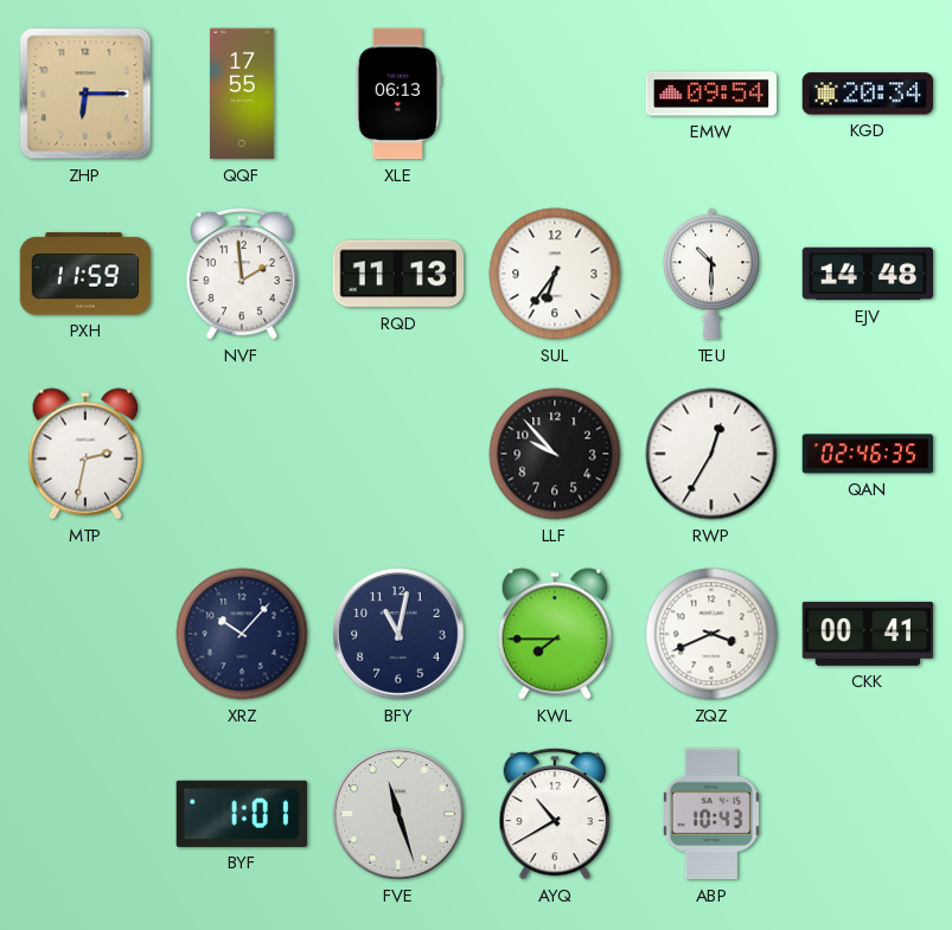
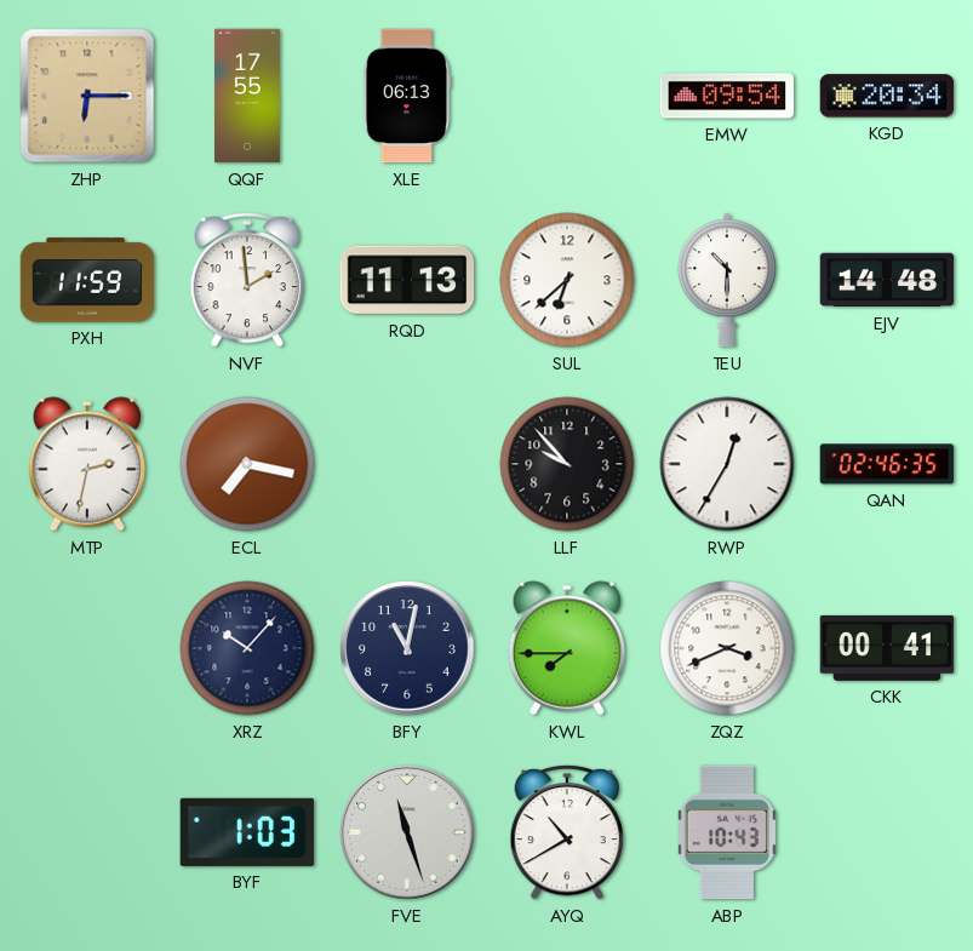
SUL: 6:36 -> 6:38 (567, 280)
ECL: none -> 7:17 (247, 464)
BYF: 1:01 -> 1:03 (246, 832)
